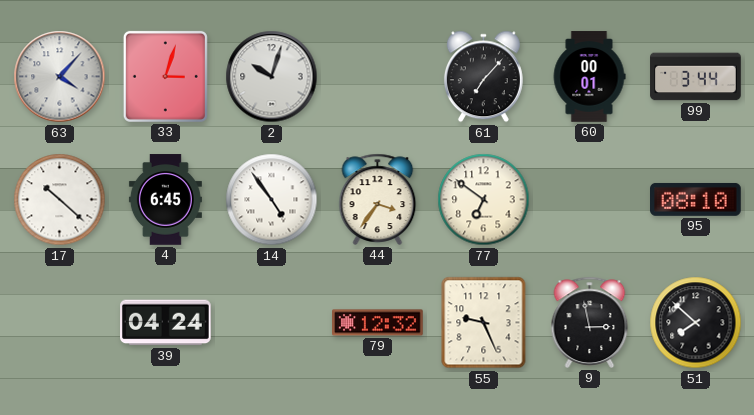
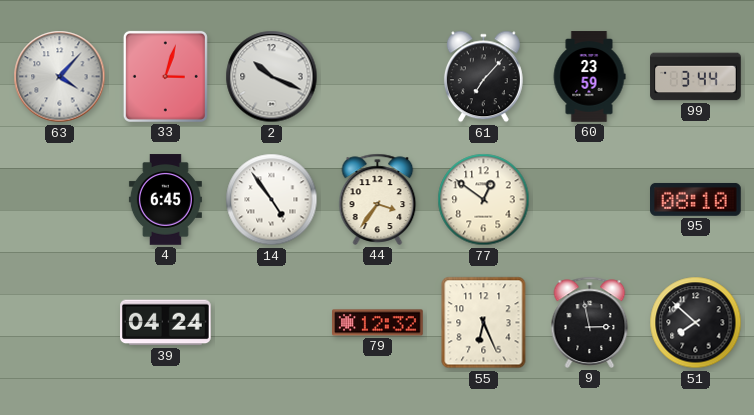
2: 10:03 -> 10:19 (272, 77)
60: 00:01 -> 23:59 (589, 77)
17: 10:22 -> none (60, 200)
77: 6:51 -> 12:51 (484, 200)
55: 9:26 -> 6:26 (484, 323)
